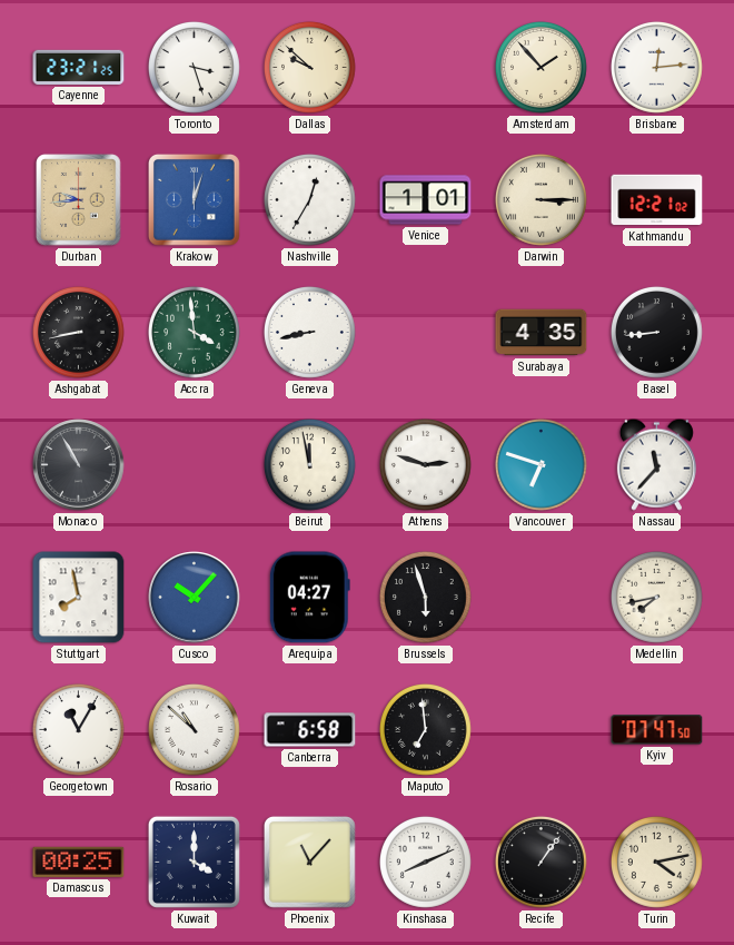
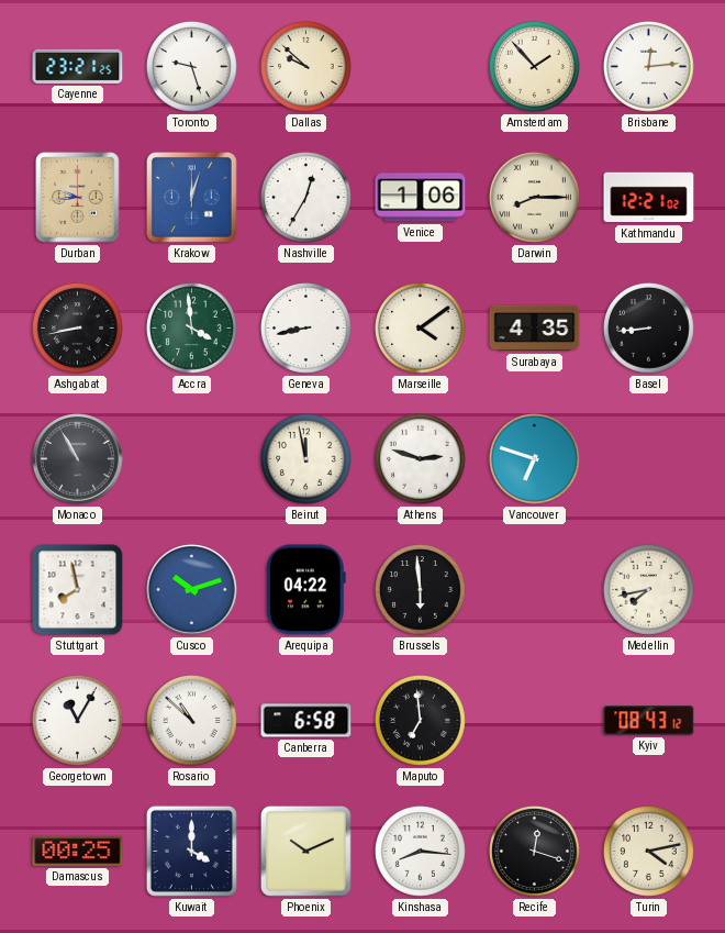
Toronto: 3:27 -> 9:27 (192, 67)
Venice: 1:01 -> 1:06 (421, 198)
Darwin: 3:15 -> 8:15 (535, 198)
Marseille: none -> 4:09 (421, 329)
Nassau: 11:37 -> none (656, 464)
Cusco: 10:07 -> 10:12 (192, 590)
Arequipa: 04:27 -> 04:22 (305, 590)
Brussels: 5:57 -> 5:59 (421, 590)
Kyiv: 07:47 -> 08:43 (649, 721)
Phoenix: 11:07 -> 10:11 (306, 852)
Kinshasa: 8:11 -> 8:16 (421, 852)
Recife: 1:06 -> 12:18 (535, 852)
